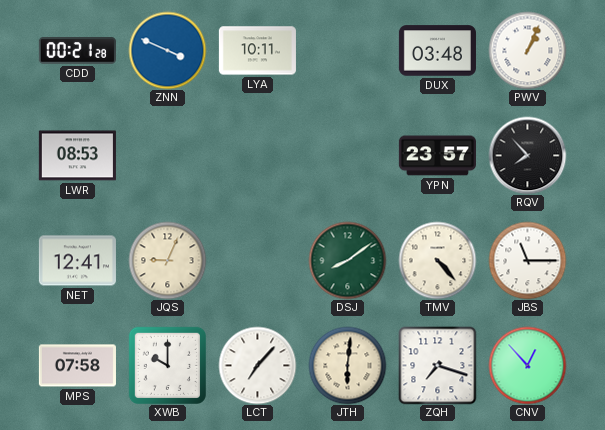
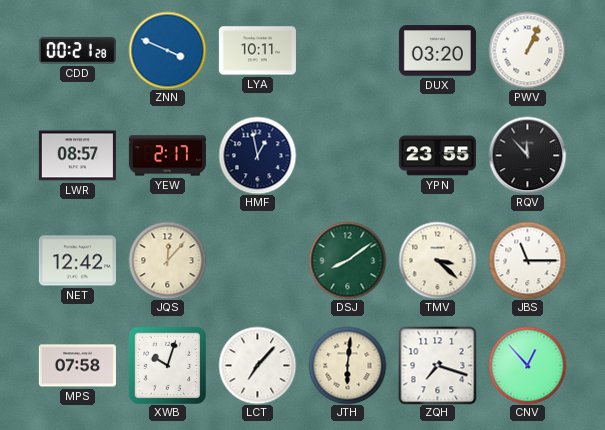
DUX: 03:48 -> 03:20 (437, 51)
LWR: 08:53 -> 08:57 (77, 156)
YEW: none -> 2:17 (167, 156)
HMF: none -> 12:58 (257, 155)
YPN: 23:57 -> 23:55 (437, 156)
RQV: 7:53 -> 11:53 (527, 155)
NET: 12:41 -> 12:42 (77, 261)
JQS: 9:04 -> 12:07 (167, 260)
TMV: 4:23 -> 3:22 (437, 260)
XWB: 10:00 -> 10:03 (167, 365)
